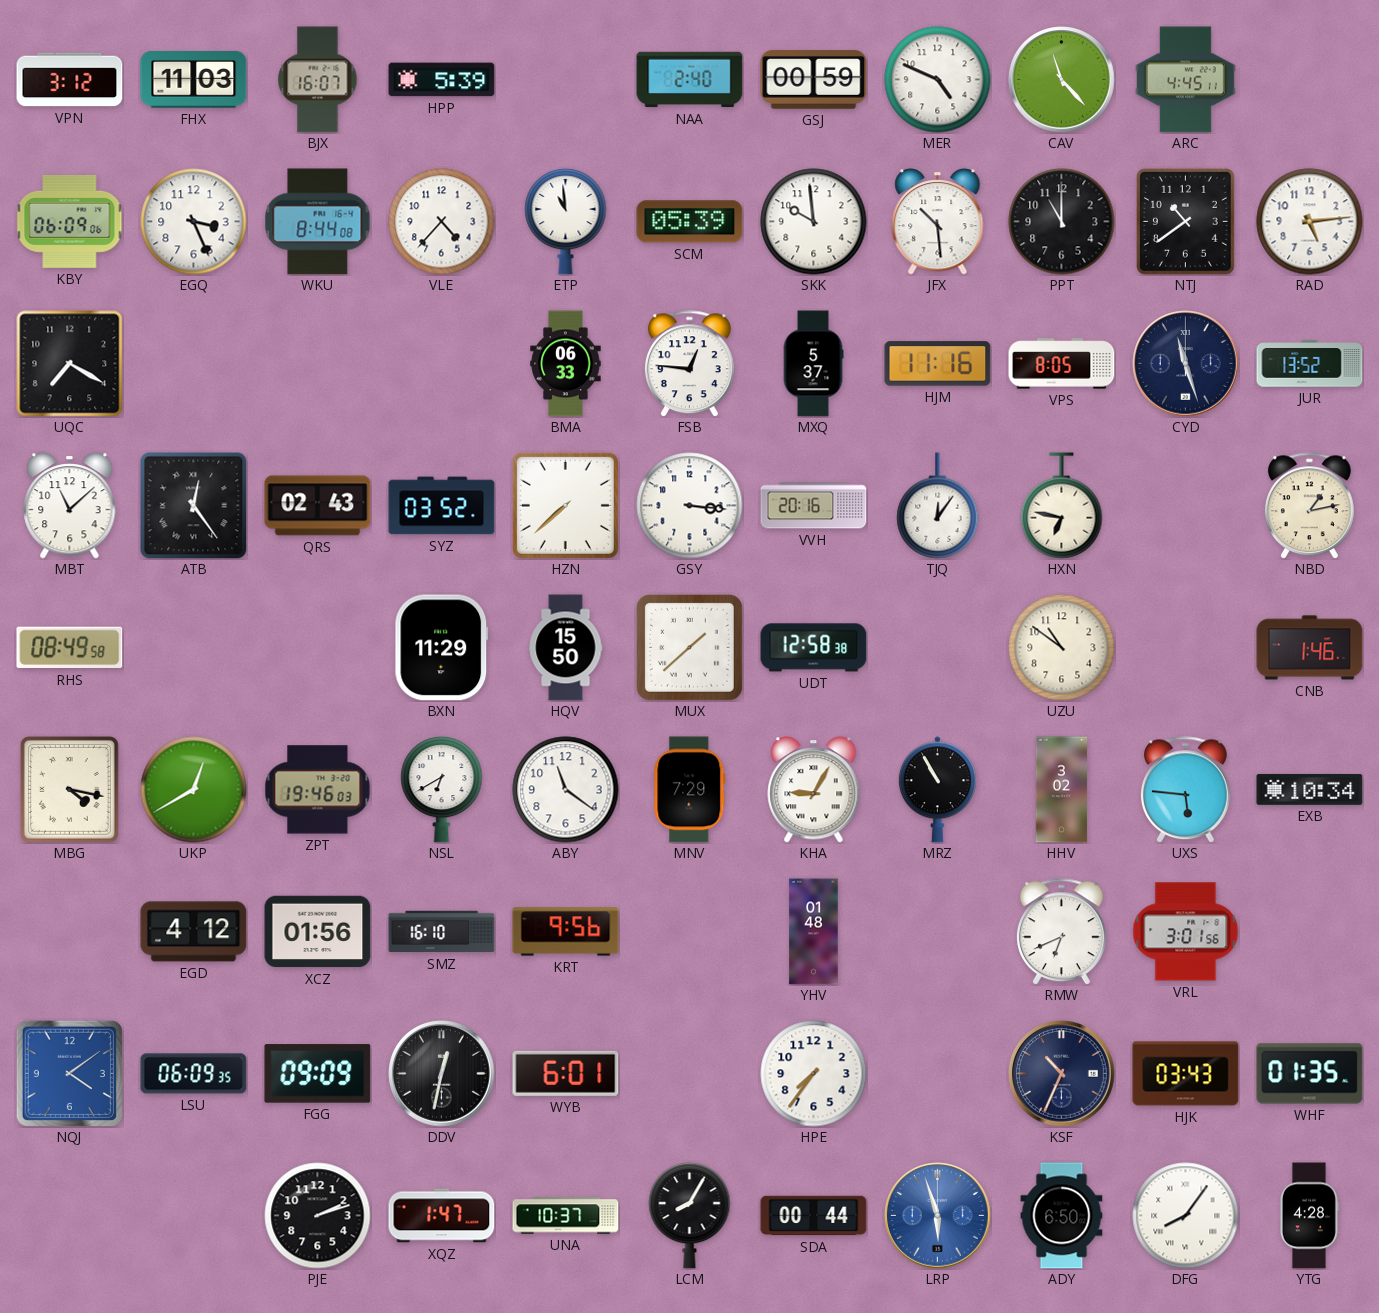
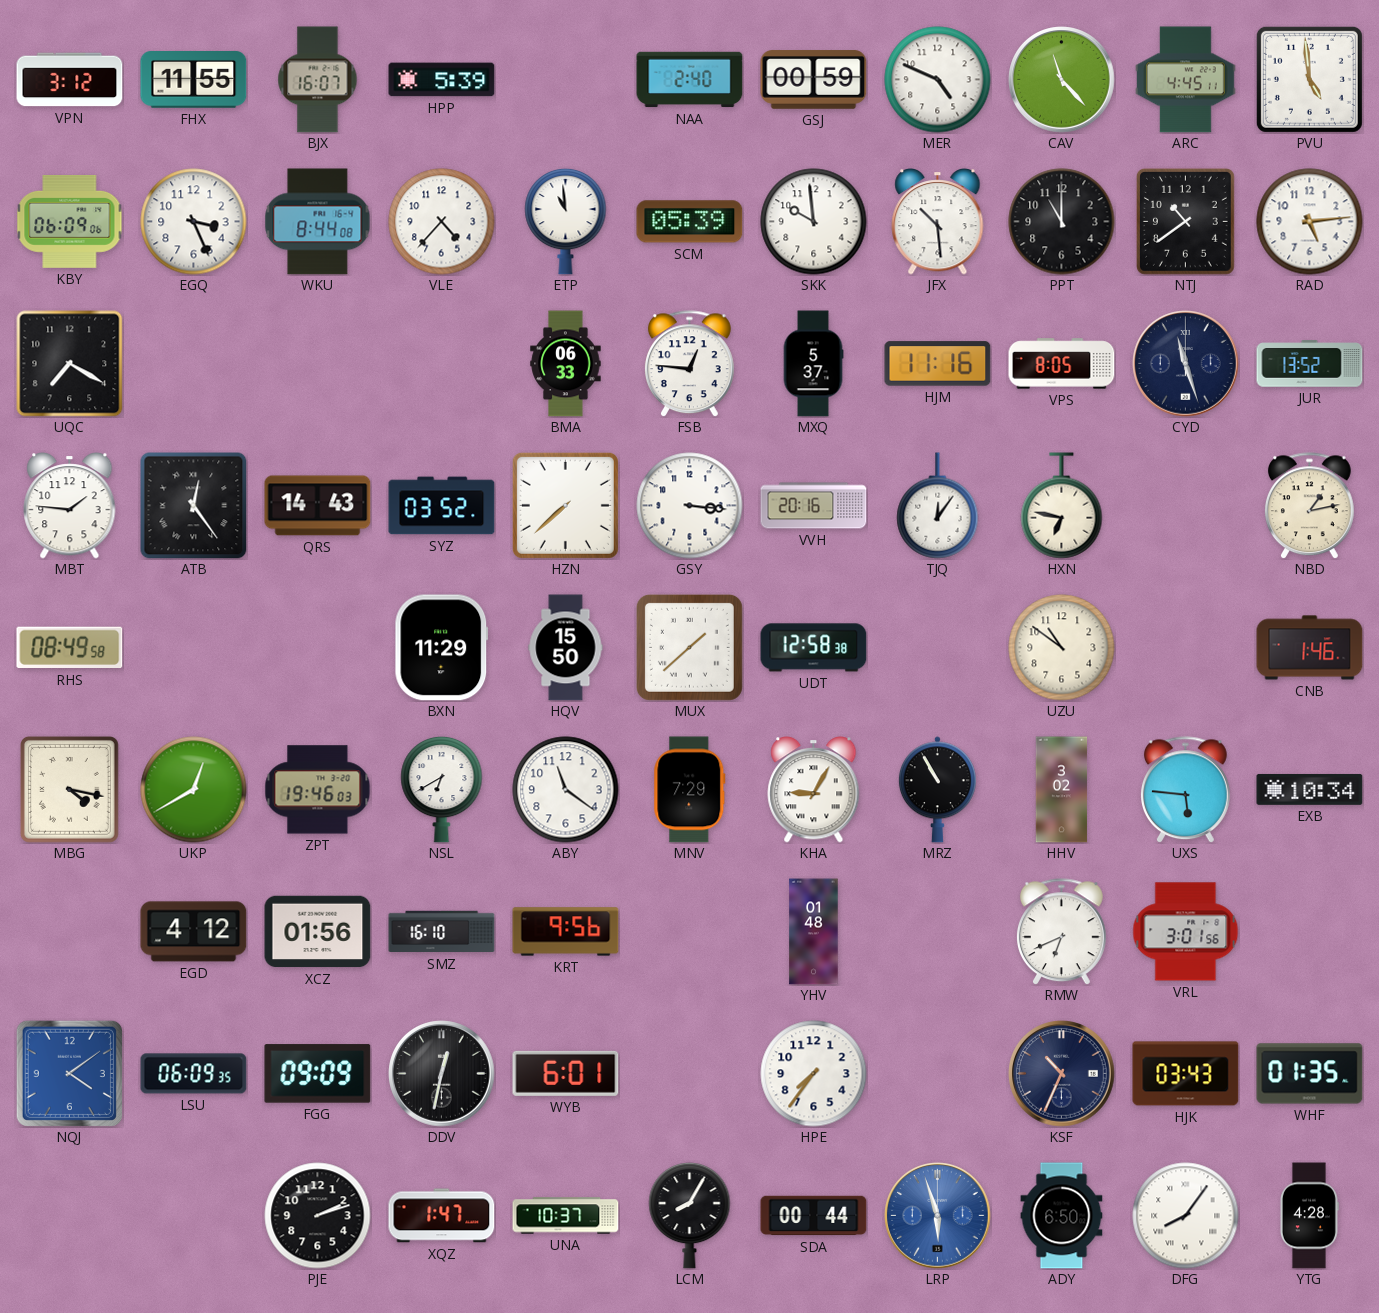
FHX: 11:03 -> 11:55 (194, 80)
PVU: none -> 4:59 (1309, 79)
MBT: 11:08 -> 1:46 (70, 506)
QRS: 02:43 -> 14:43 (318, 506)
